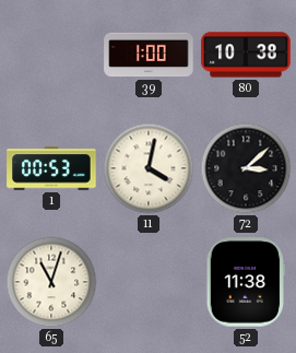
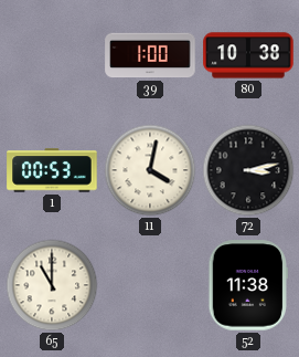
72: 3:08 -> 3:13 (248, 170)
65: 11:03 -> 11:00 (52, 285)
